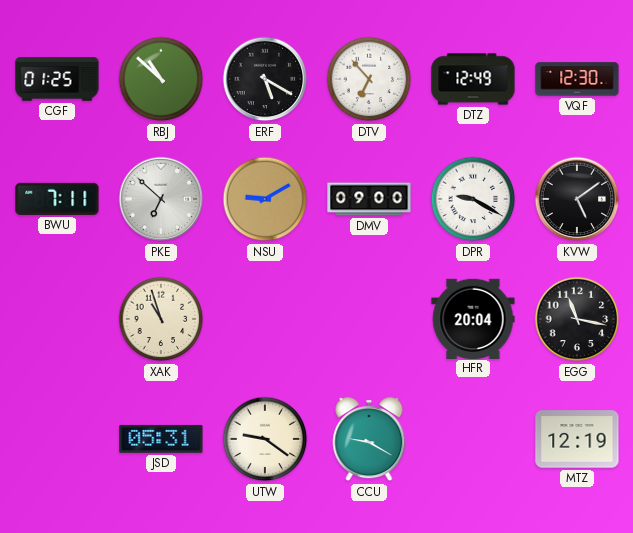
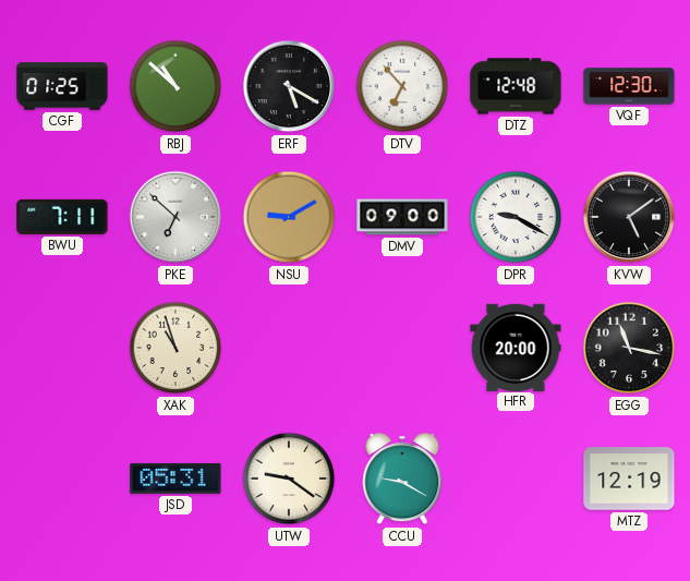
DTZ: 12:49 -> 12:48 (516, 86)
HFR: 20:04 -> 20:00 (516, 347)
